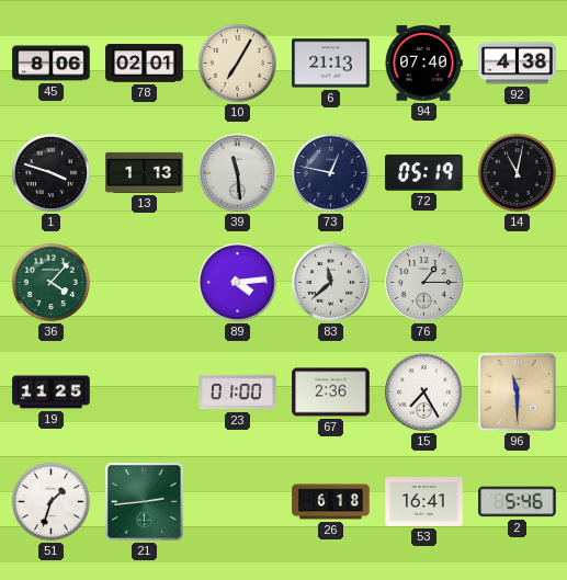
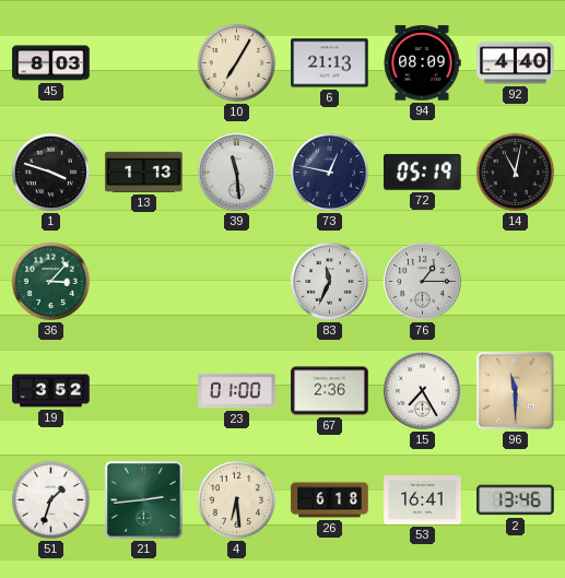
45: 8:06 -> 8:03 (51, 63)
78: 02:01 -> none (145, 64)
94: 07:40 -> 08:09 (422, 63)
92: 4:38 -> 4:40 (516, 63)
36: 4:07 -> 3:07 (50, 281)
89: 4:14 -> none (238, 283)
83: 11:38 -> 11:34 (330, 282)
19: 11:25 -> 3:52 (51, 391)
4: none -> 6:29 (236, 499)
2: 5:46 -> 13:46 (516, 500)
